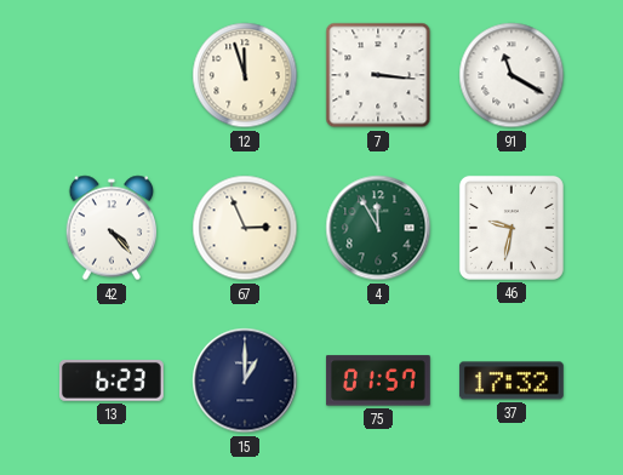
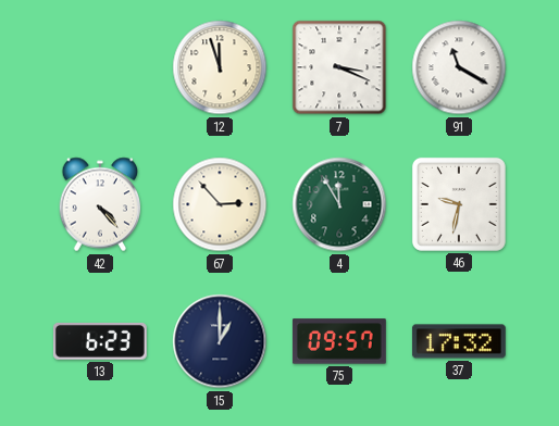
7: 3:16 -> 3:19 (339, 67)
67: 2:56 -> 2:53 (220, 204)
75: 01:57 -> 09:57 (339, 341)
